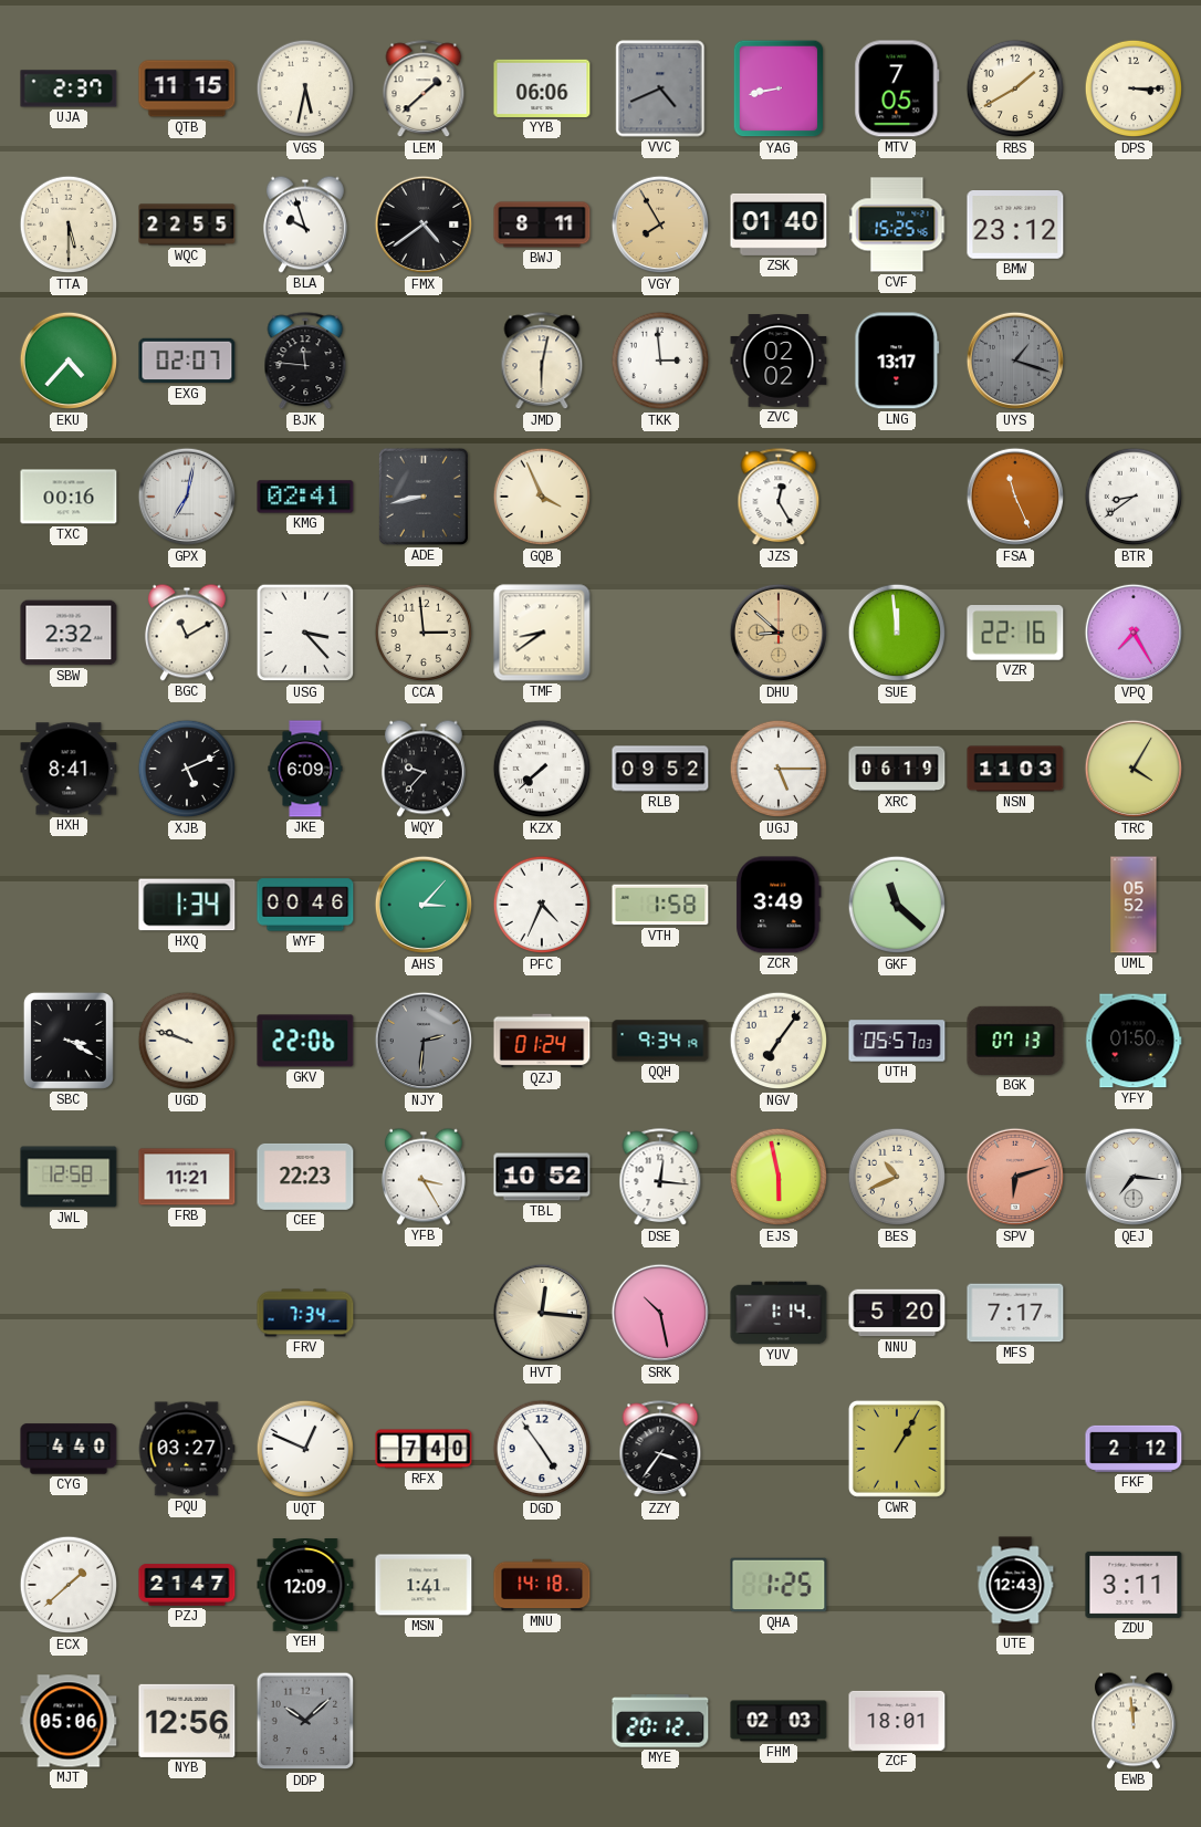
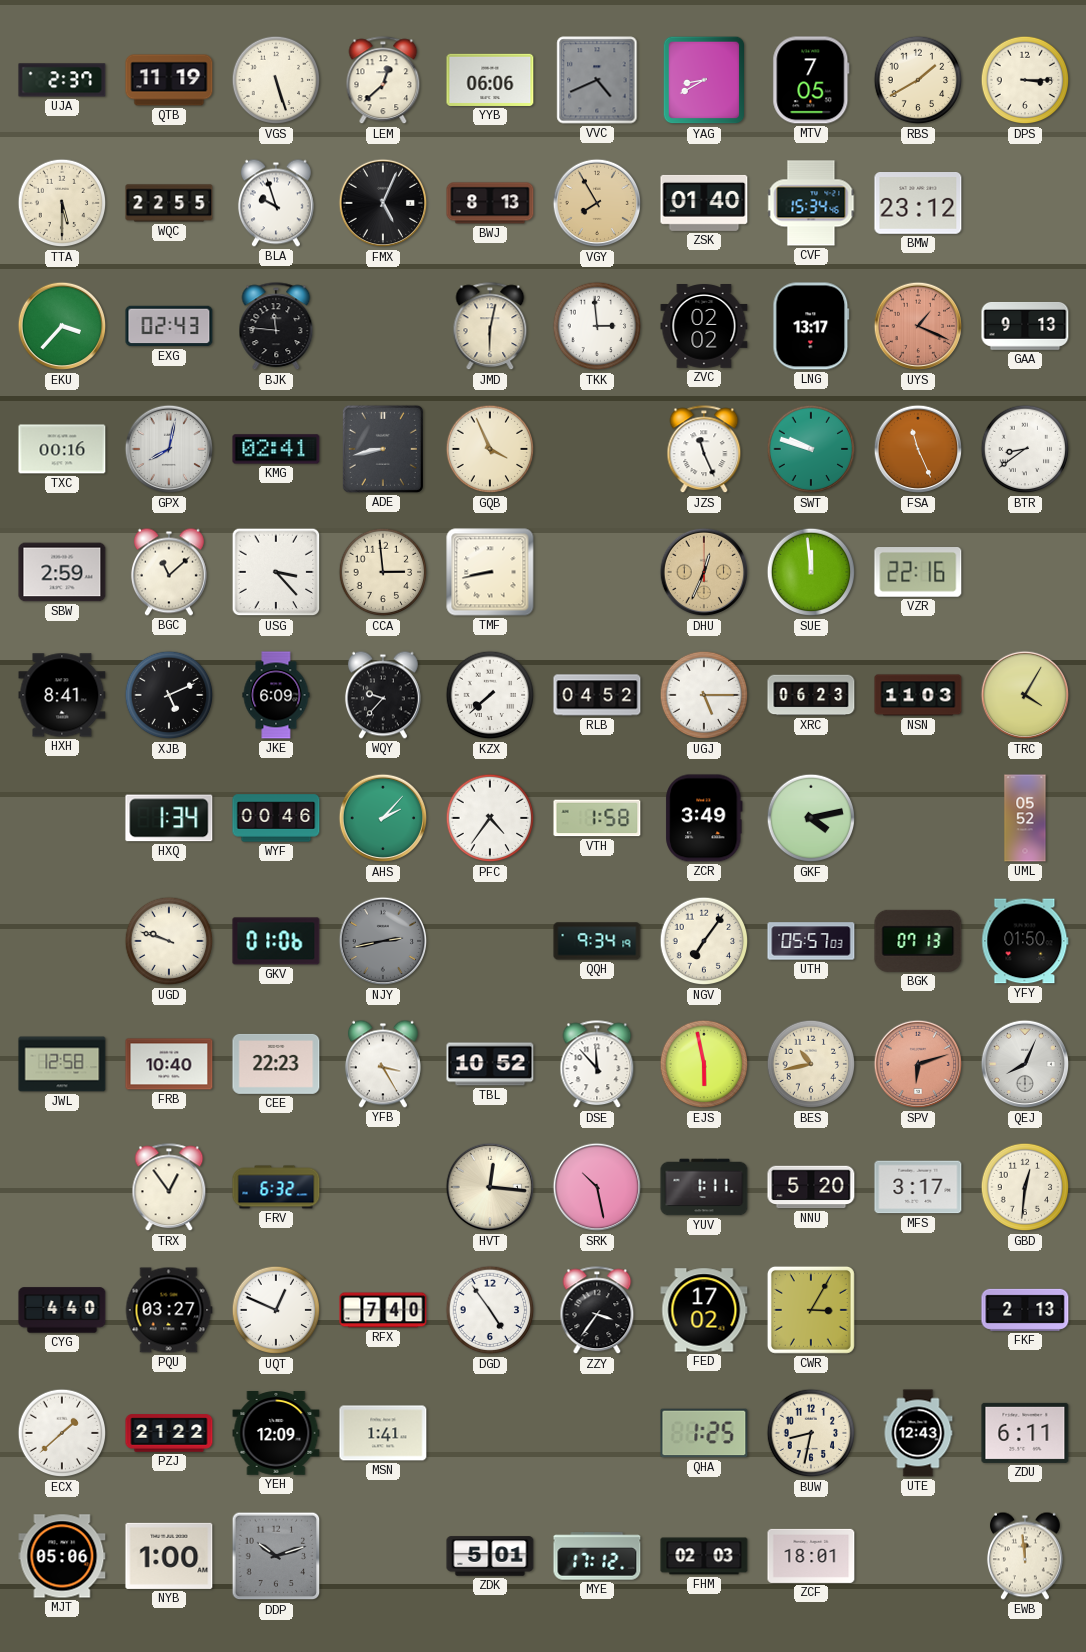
QTB: 11:15 -> 11:19 (169, 80)
VGS: 5:32 -> 5:27 (276, 80)
LEM: 1:38 -> 12:38 (383, 81)
YAG: 8:43 -> 8:40 (704, 80)
FMX: 4:39 -> 5:04 (383, 203)
BWJ: 8:11 -> 8:13 (490, 203)
CVF: 15:25 -> 15:34 (811, 203)
EKU: 4:37 -> 3:37 (62, 326)
EXG: 02:07 -> 02:43 (169, 326)
UYS: 1:18 -> 1:19 (918, 326)
UYS dial: grey -> salmon (918, 326)
GAA: none -> 9:13 (1025, 326)
GPX: 7:02 -> 8:02 (169, 449)
JZS: 12:25 -> 11:26 (704, 450)
SWT: none -> 9:48 (811, 449)
SBW: 2:32 -> 2:59 (62, 572)
BGC: 11:10 -> 11:08 (169, 572)
TMF: 8:39 -> 8:43 (490, 572)
DHU: 8:52 -> 12:34 (704, 572)
VPQ: 7:25 -> none (1134, 633)
RLB: 09:52 -> 04:52 (597, 695)
XRC: 06:19 -> 06:23 (811, 695)
AHS: 3:07 -> 2:07 (383, 818)
PFC: 4:34 -> 4:36 (490, 818)
GKF: 11:22 -> 4:13 (811, 818)
SBC: 3:20 -> none (69, 1041)
GKV: 22:06 -> 01:06 (276, 941)
NJY: 2:31 -> 2:43 (383, 941)
QZJ: 01:24 -> none (542, 1041)
FRB: 11:21 -> 10:40 (169, 1064)
DSE: 12:16 -> 11:53 (597, 1065)
BES: 10:41 -> 10:43 (811, 1064)
QEJ: 7:16 -> 8:04 (1025, 1064)
TRX: none -> 12:54 (169, 1188)
FRV: 7:34 -> 6:32 (276, 1187)
YUV: 1:14 -> 1:11 (704, 1187)
MFS: 7:17 -> 3:17 (918, 1187)
GBD: none -> 12:31 (1025, 1187)
FED: none -> 17:02 (704, 1310)
CWR: 1:05 -> 3:05 (811, 1310)
FKF: 2:12 -> 2:13 (1025, 1310)
PZJ: 21:47 -> 21:22 (169, 1433)
MNU: 14:18 -> none (542, 1585)
BUW: none -> 8:32 (811, 1433)
ZDU: 3:11 -> 6:11 (1025, 1433)
NYB: 12:56 -> 1:00 (169, 1556)
DDP: 10:08 -> 10:12 (276, 1556)
ZDK: none -> 5:01 (490, 1556)
MYE: 20:12 -> 17:12 (597, 1556)
